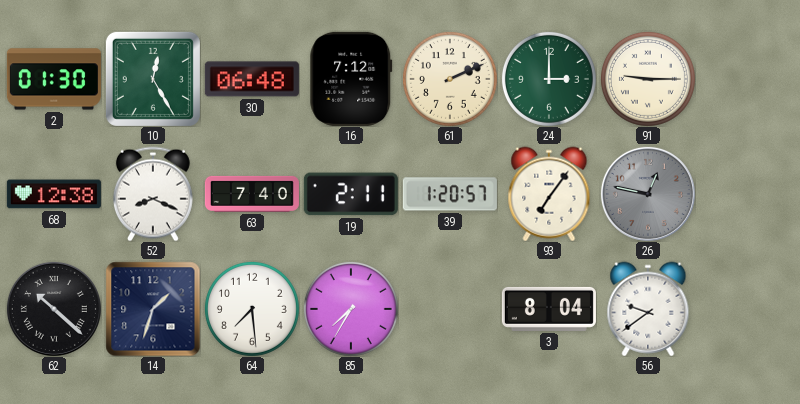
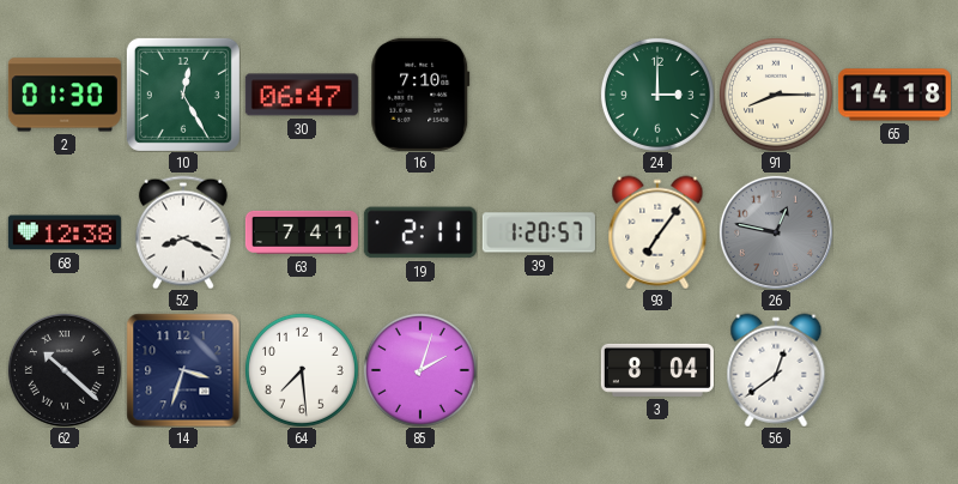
30: 06:48 -> 06:47 (302, 95)
16: 7:12 -> 7:10 (420, 95)
61: 2:11 -> none (450, 79)
91: 9:15 -> 8:15 (776, 95)
65: none -> 14:18 (895, 95)
63: 7:40 -> 7:41 (302, 232)
14: 1:33 -> 3:33 (183, 370)
85: 7:35 -> 2:03 (420, 370)
56: 9:39 -> 12:39 (776, 370)
